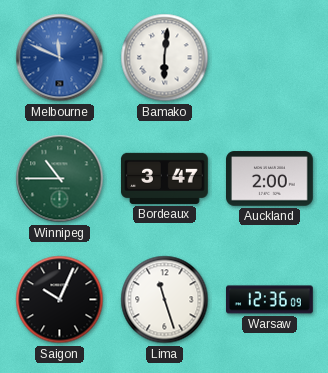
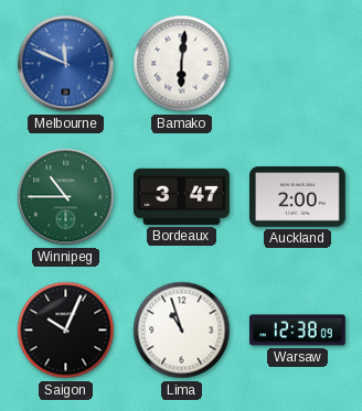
Lima: 11:27 -> 10:57 (182, 331)
Warsaw: 12:36 -> 12:38 (298, 331)
